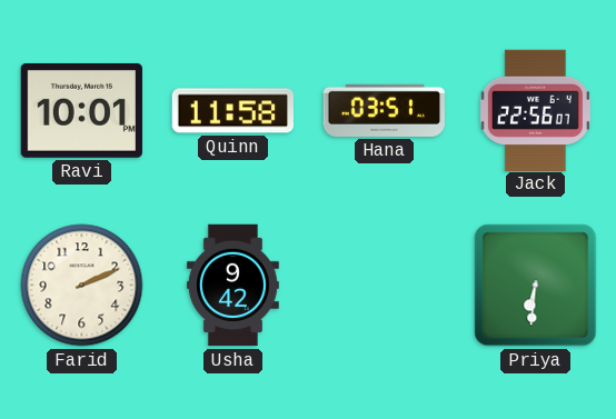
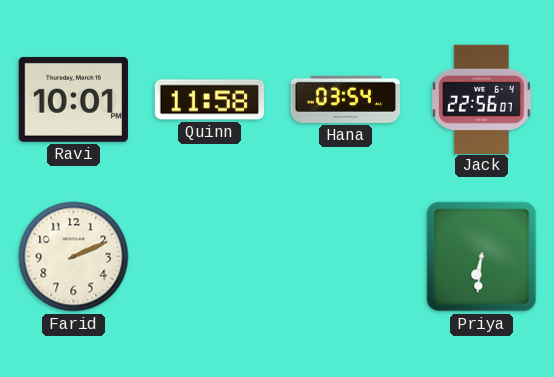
Hana: 03:51 -> 03:54 (345, 99)
Usha: 9:42 -> none (232, 286)
